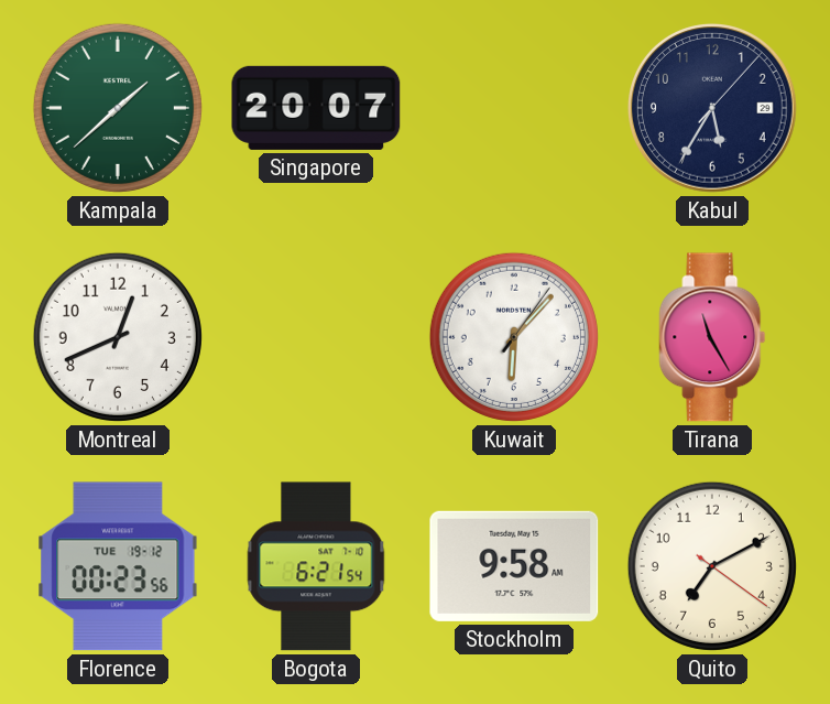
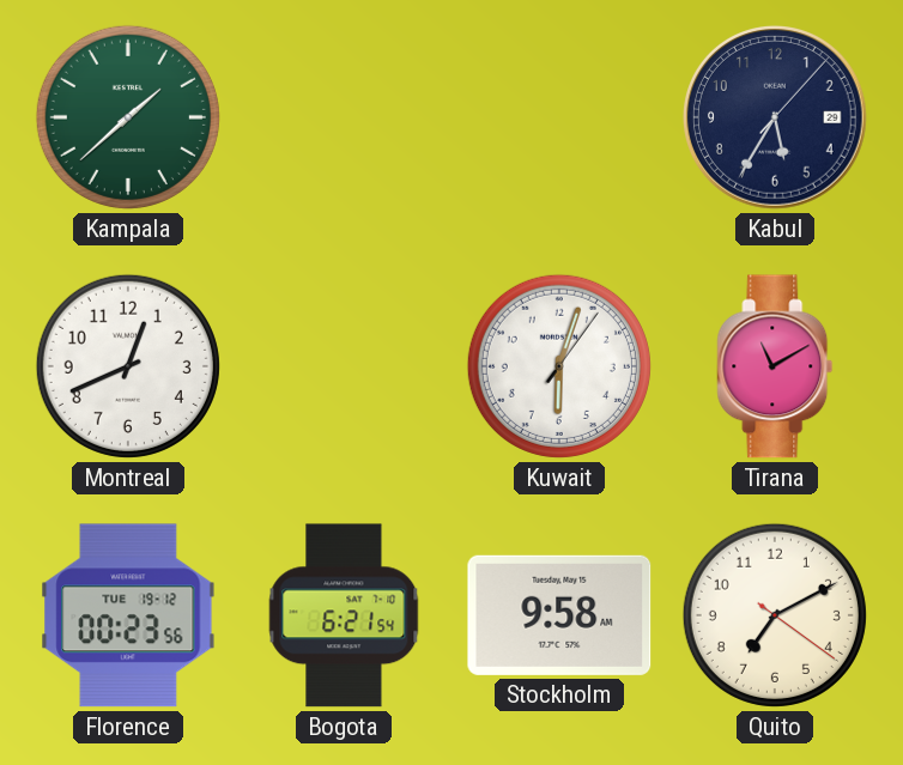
Singapore: 20:07 -> none (316, 108)
Kuwait: 6:07 -> 6:03 (559, 366)
Tirana: 11:25 -> 11:10 (775, 366)
